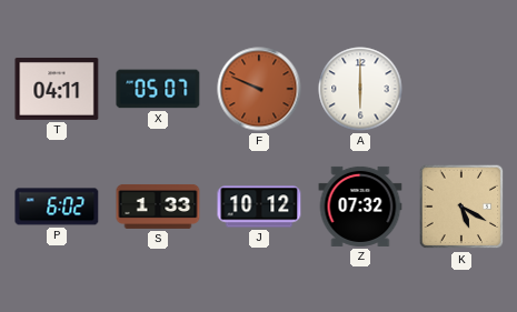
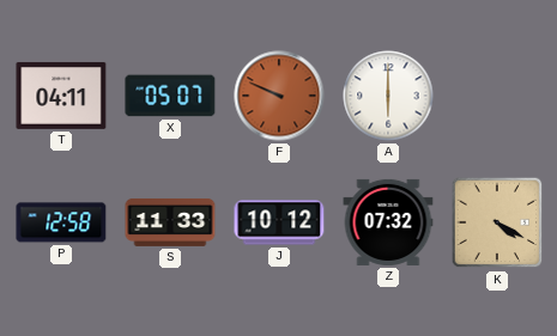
P: 6:02 -> 12:58 (61, 222)
S: 1:33 -> 11:33 (170, 222)
K: 5:20 -> 4:20 (497, 222)
